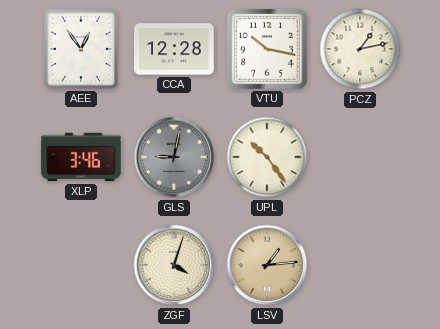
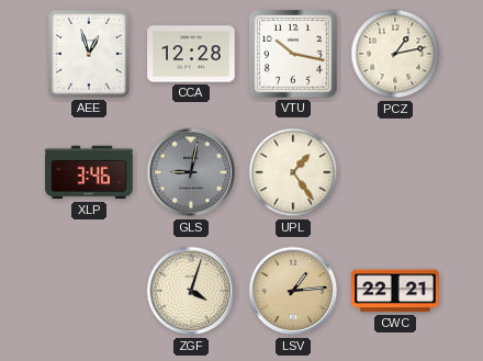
AEE: 12:54 -> 12:57 (89, 54)
UPL: 10:24 -> 1:24 (293, 172)
CWC: none -> 22:21 (395, 291)
